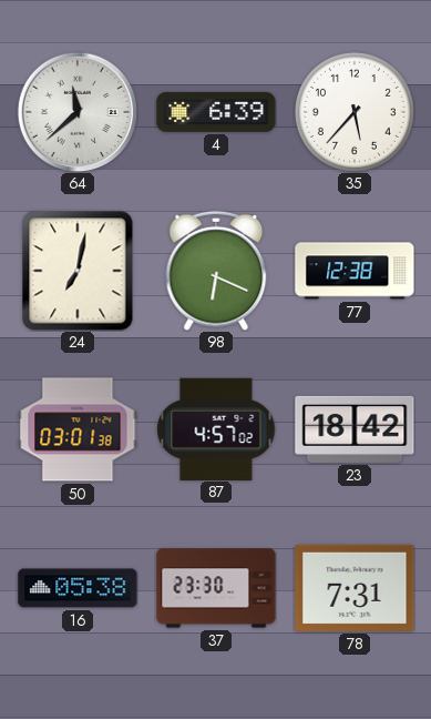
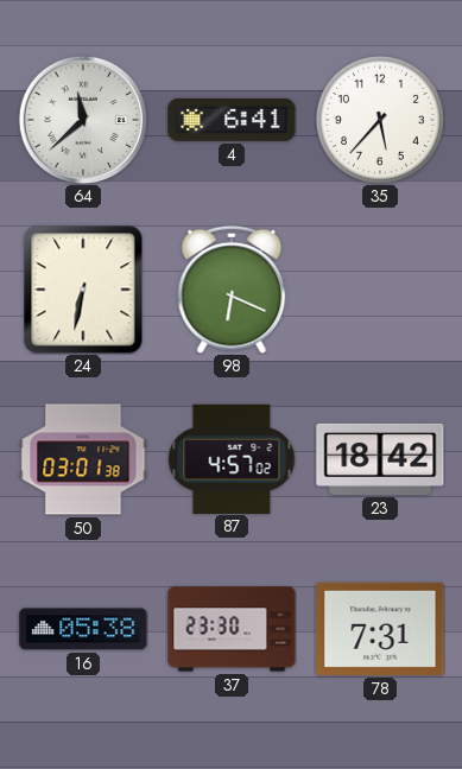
4: 6:39 -> 6:41 (232, 120)
24: 7:02 -> 6:32 (83, 290)
77: 12:38 -> none (355, 271)
